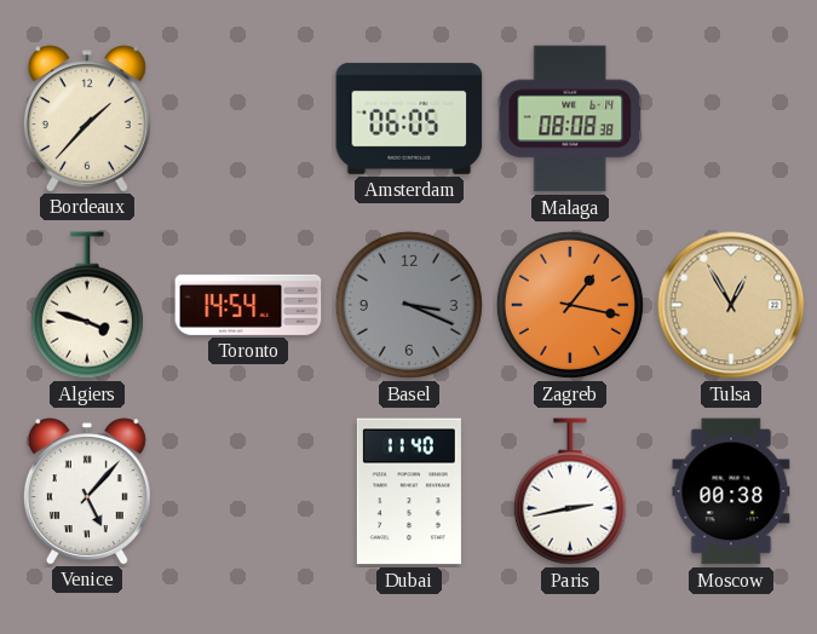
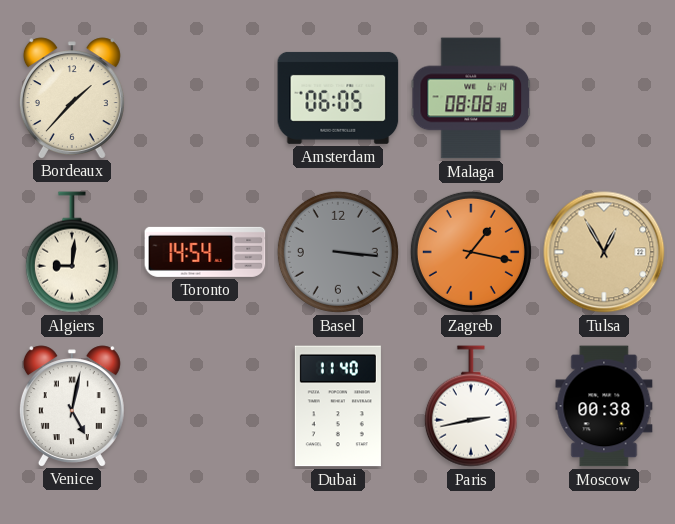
Algiers: 3:48 -> 9:01 (72, 252)
Basel: 3:19 -> 3:16 (338, 252)
Venice: 5:07 -> 5:02 (72, 406)
